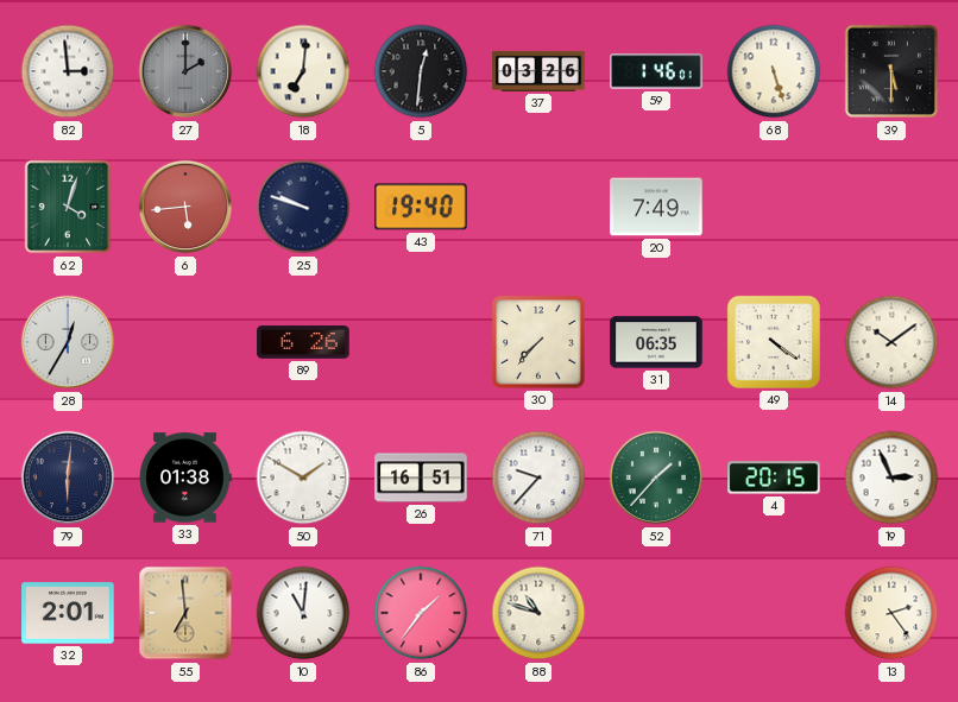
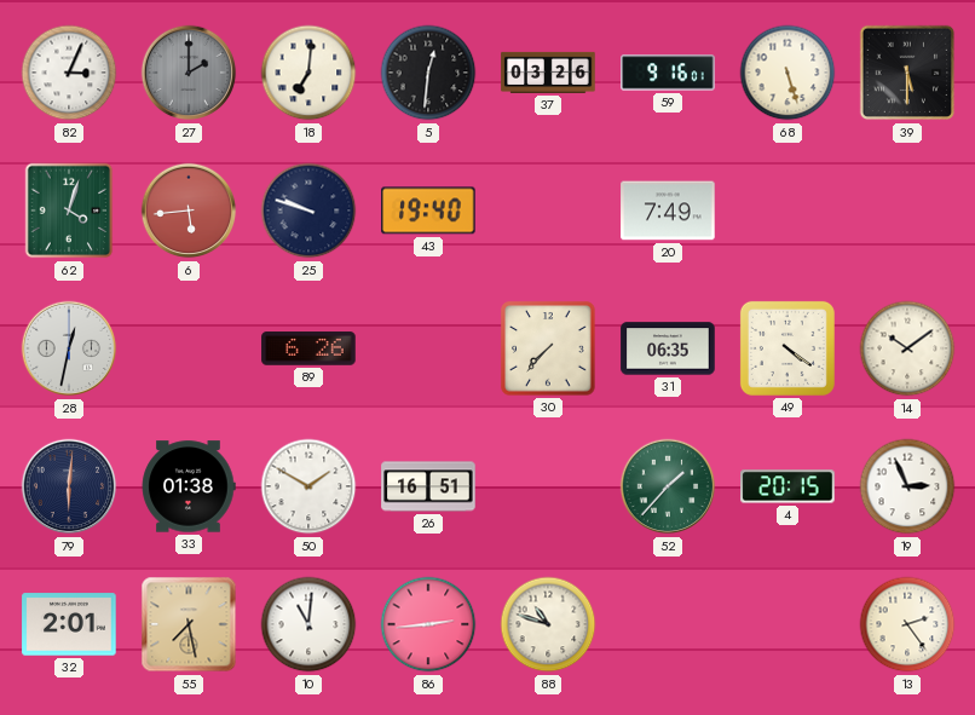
82: 2:59 -> 3:04 (69, 73)
59: 1:46 -> 9:16 (668, 73)
28: 12:35 -> 12:32 (69, 348)
71: 9:37 -> none (538, 478)
55: 6:59 -> 7:28 (189, 624)
86: 1:36 -> 2:44 (428, 624)
